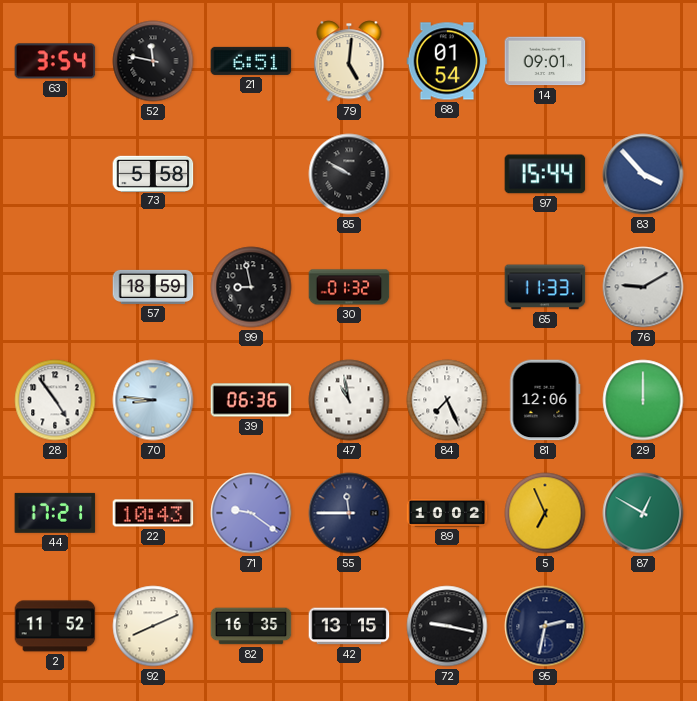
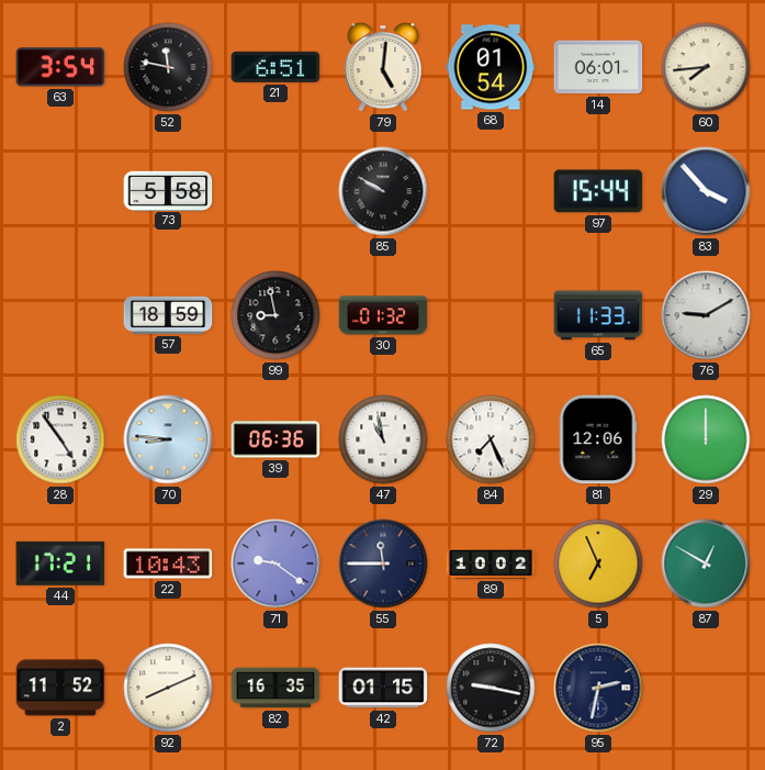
14: 09:01 -> 06:01 (598, 67)
60: none -> 7:44 (706, 67)
42: 13:15 -> 01:15 (383, 688)
